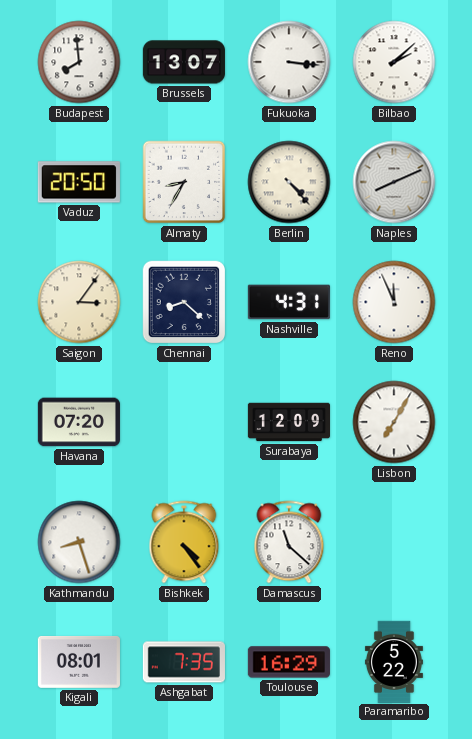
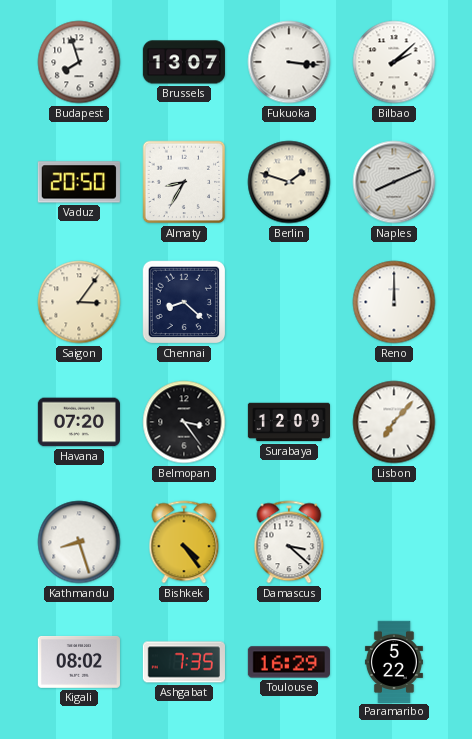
Budapest: 7:59 -> 7:57 (79, 62)
Berlin: 4:23 -> 1:48 (289, 182)
Nashville: 4:31 -> none (289, 302)
Reno: 11:56 -> 12:00 (394, 302)
Belmopan: none -> 3:24 (184, 422)
Lisbon: 7:05 -> 7:07 (394, 422)
Damascus: 11:22 -> 3:22 (289, 542)
Kigali: 08:01 -> 08:02 (79, 662)
